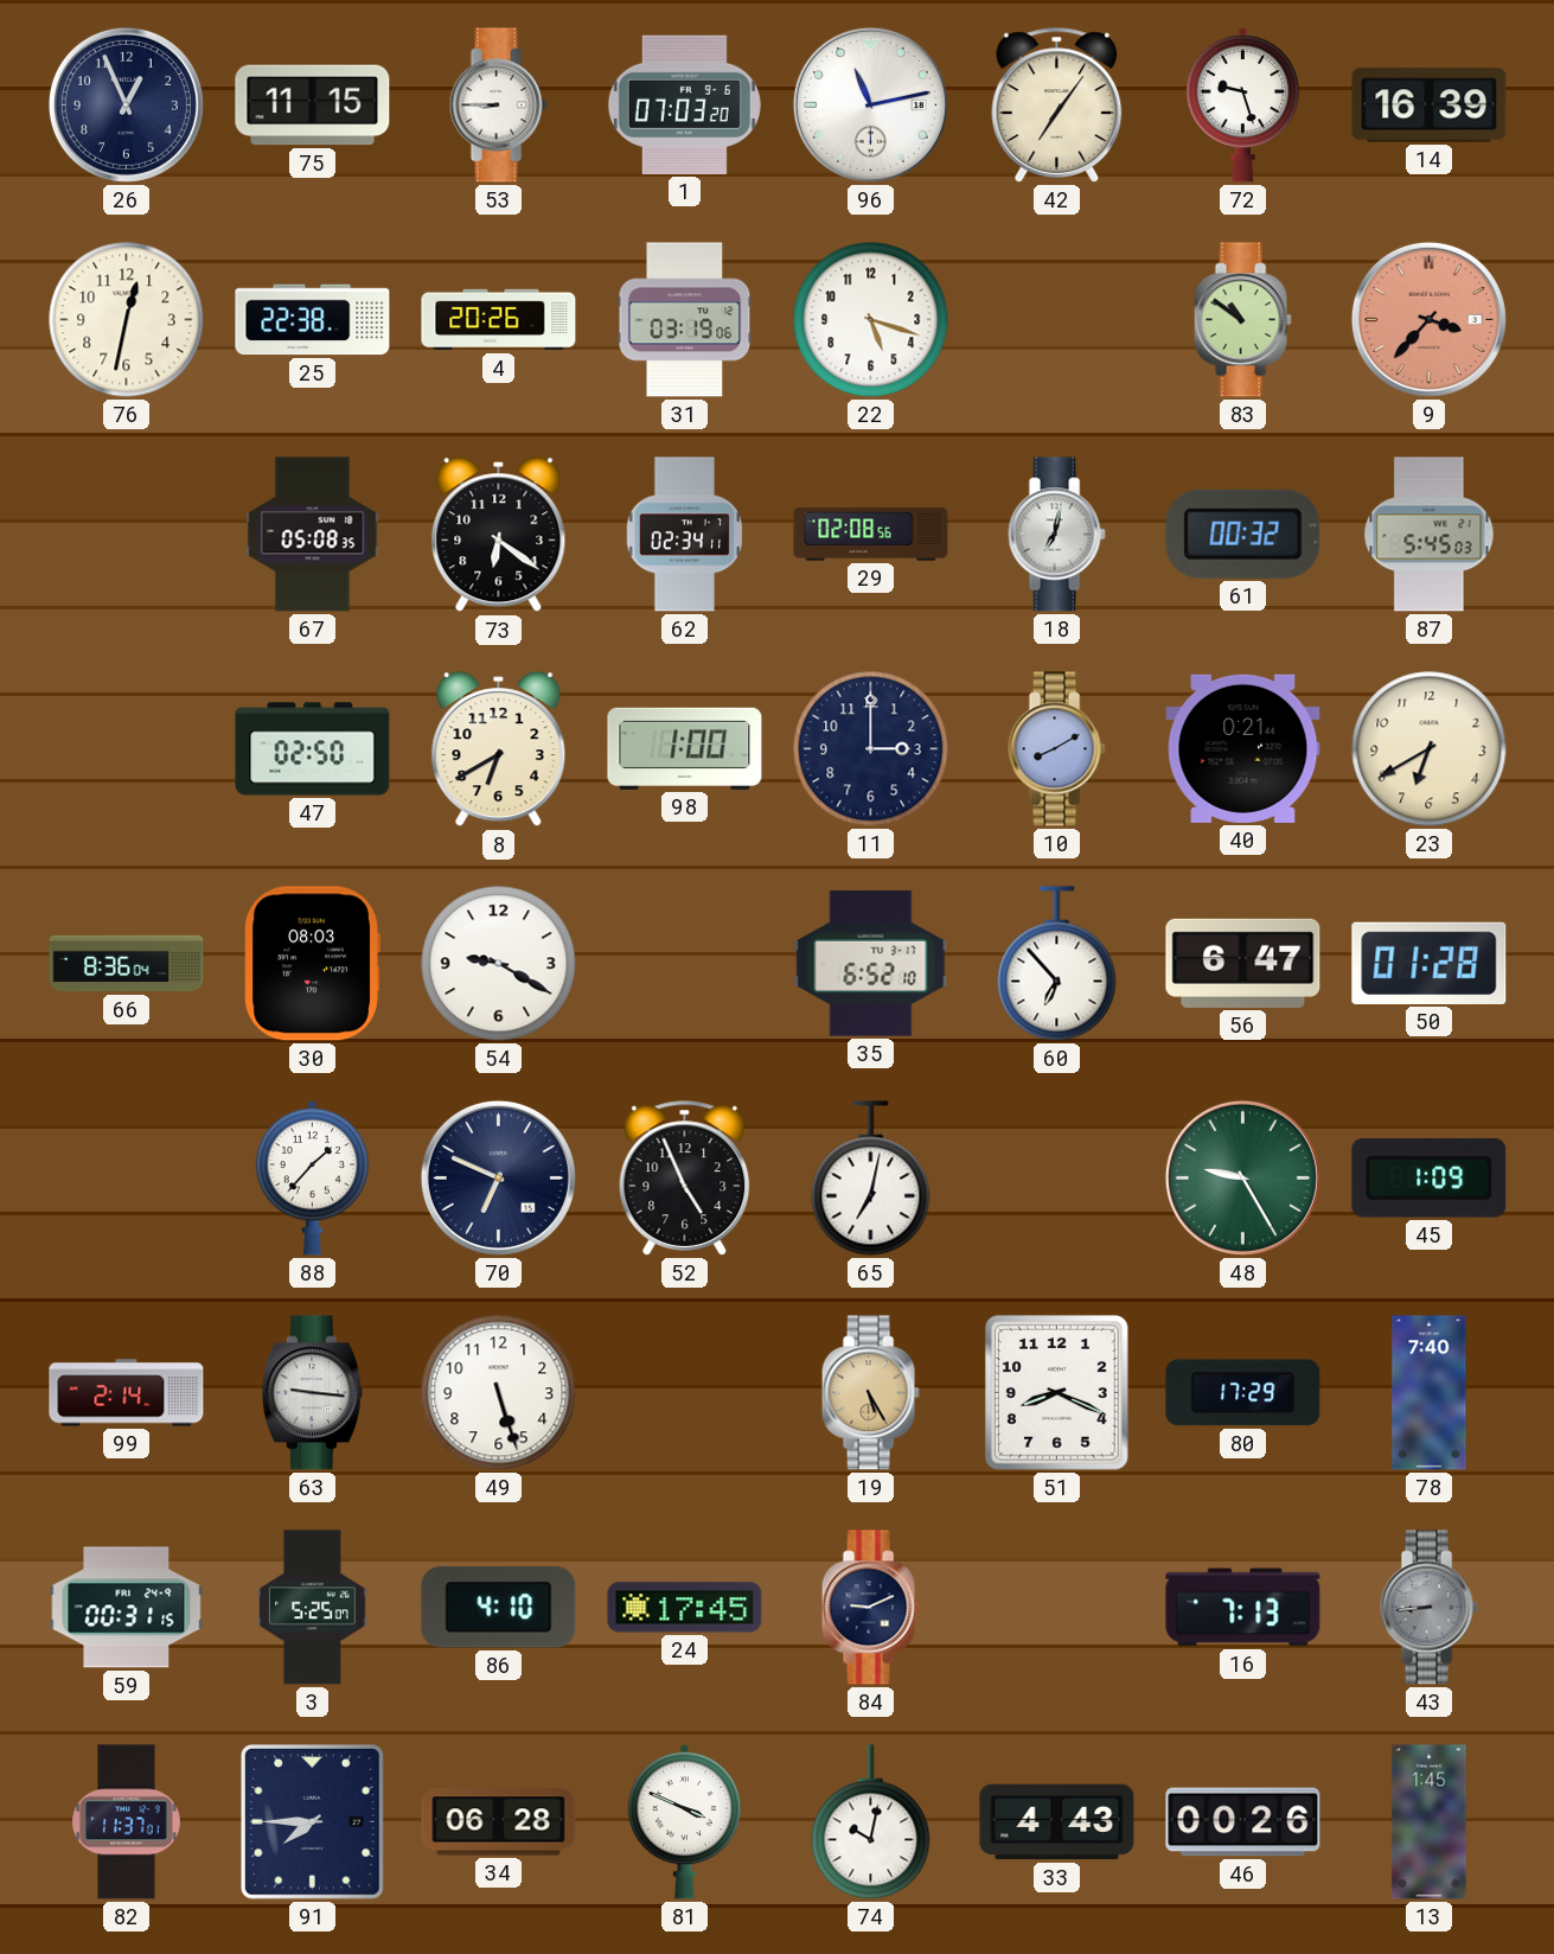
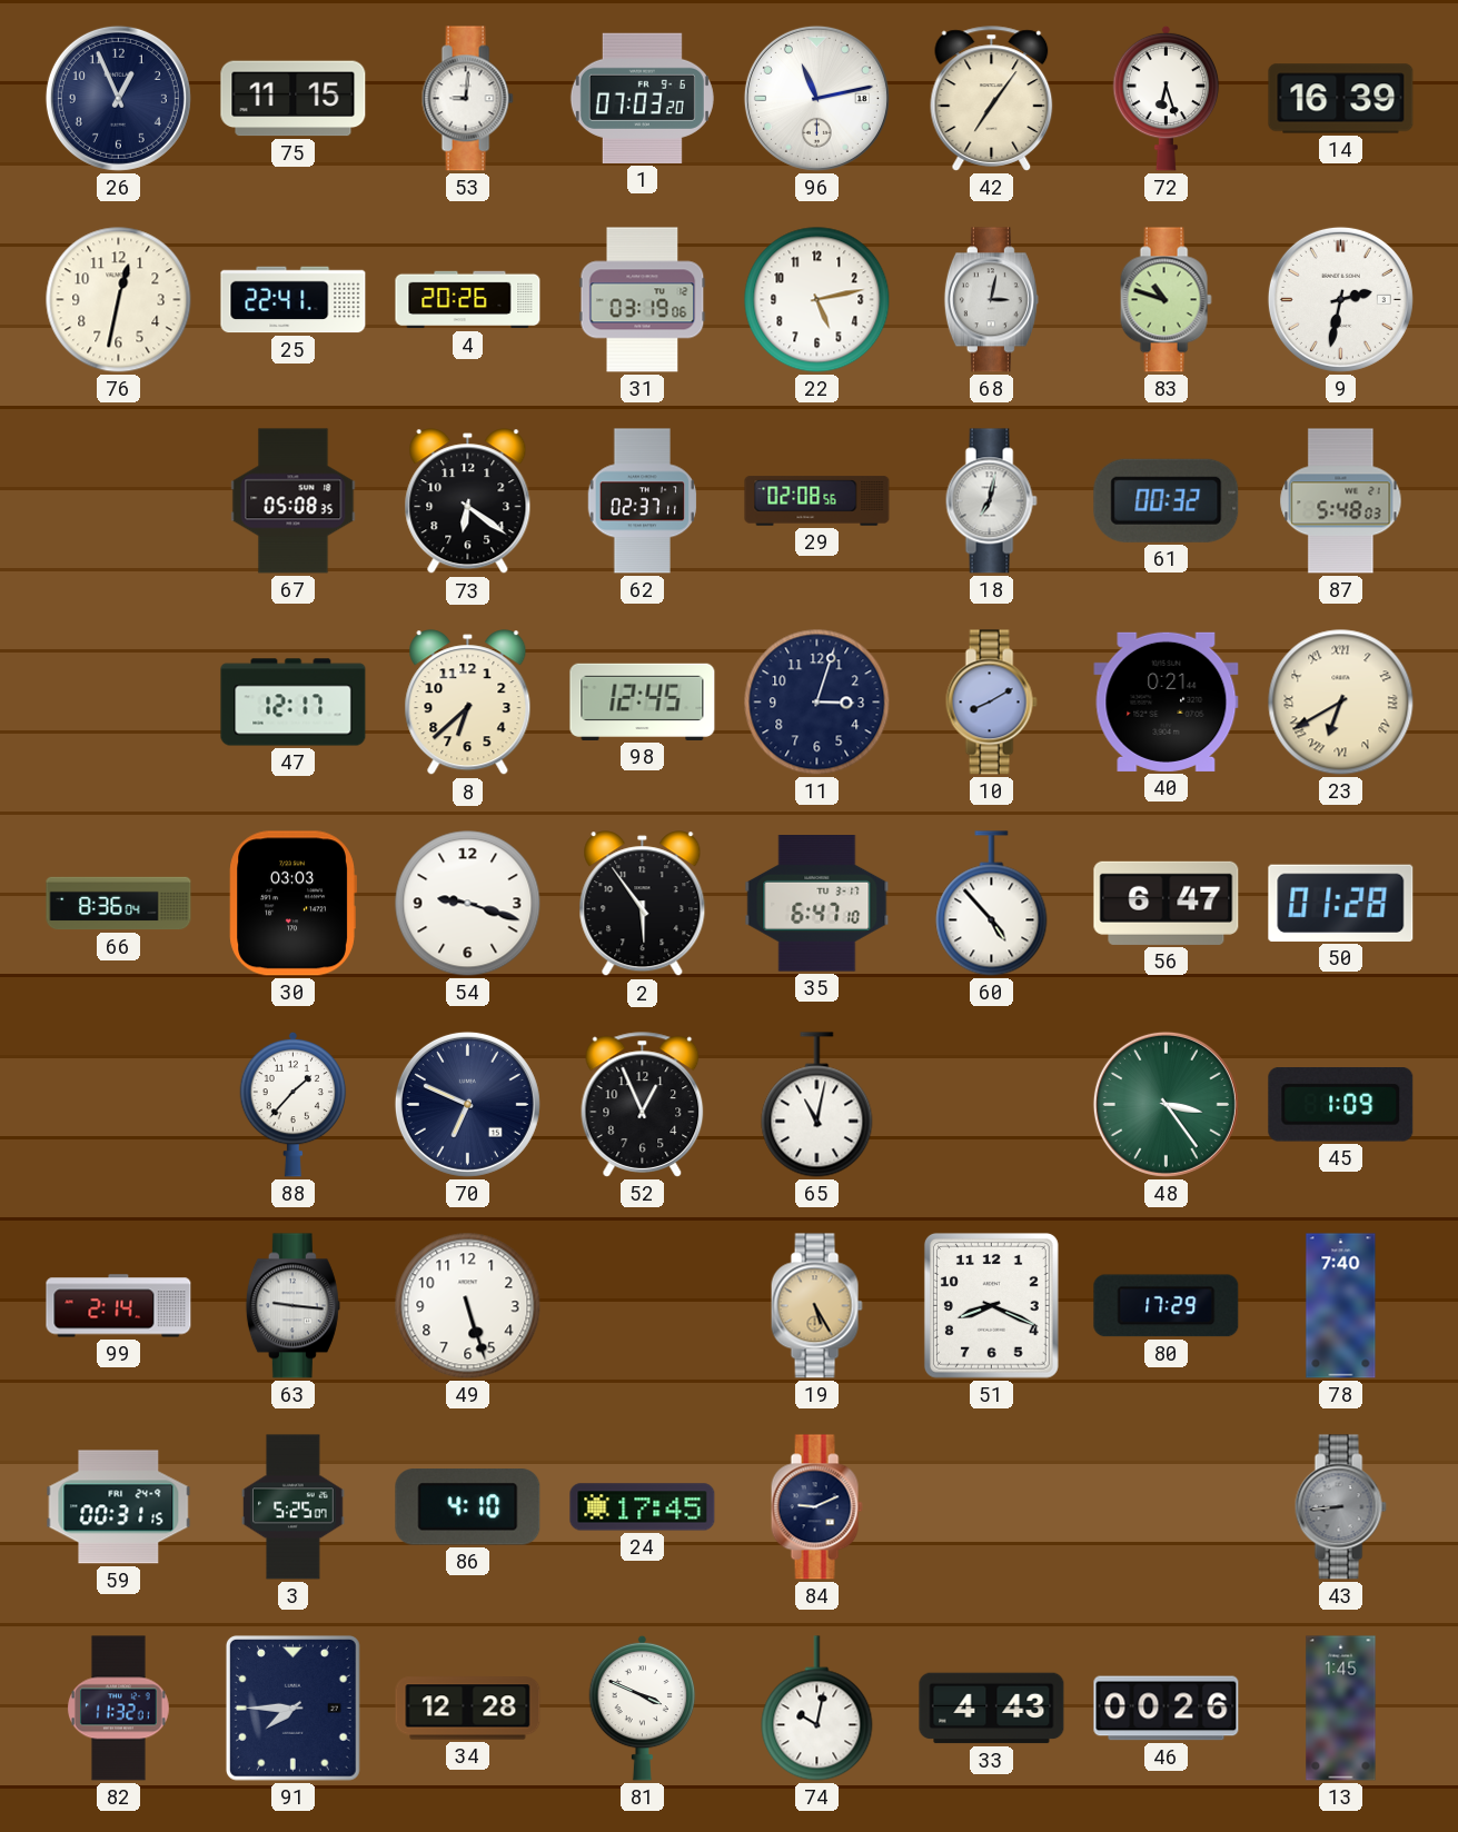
53: 8:45 -> 9:01 (467, 99)
72: 9:27 -> 6:27 (1167, 98)
25: 22:38 -> 22:41 (294, 300)
22: 5:18 -> 5:13 (817, 300)
68: none -> 3:02 (991, 300)
83: 10:51 -> 10:48 (1166, 300)
9: 3:37 -> 2:32 (1340, 299)
9 dial: salmon -> white (1340, 299)
62: 02:34 -> 02:37 (643, 501)
87: 5:45 -> 5:48 (1341, 501)
47: 02:50 -> 12:17 (294, 703)
8: 6:40 -> 6:38 (468, 703)
98: 1:00 -> 12:45 (643, 701)
11: 3:00 -> 3:03 (817, 703)
23 numerals: Arabic -> Roman (1341, 703)
30: 08:03 -> 03:03 (292, 904)
54: 9:20 -> 9:18 (468, 904)
2: none -> 5:54 (643, 904)
35: 6:52 -> 6:47 (817, 904)
60: 6:53 -> 4:53 (992, 904)
52: 4:56 -> 12:56 (643, 1105)
65: 7:02 -> 11:02 (817, 1105)
48: 9:25 -> 3:24 (1166, 1104)
16: 7:13 -> none (1243, 1608)
82: 11:37 -> 11:32 (119, 1709)
34: 06:28 -> 12:28 (468, 1709)
